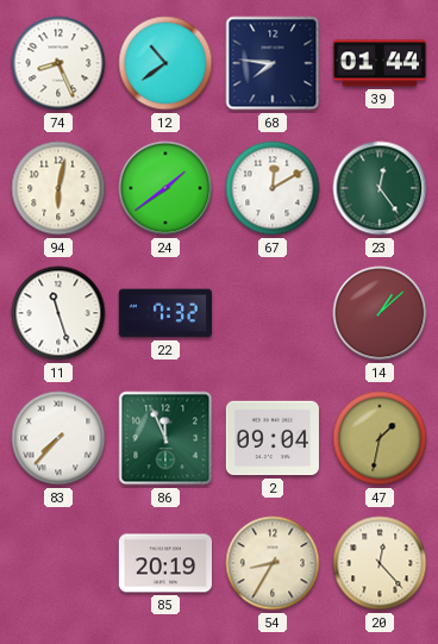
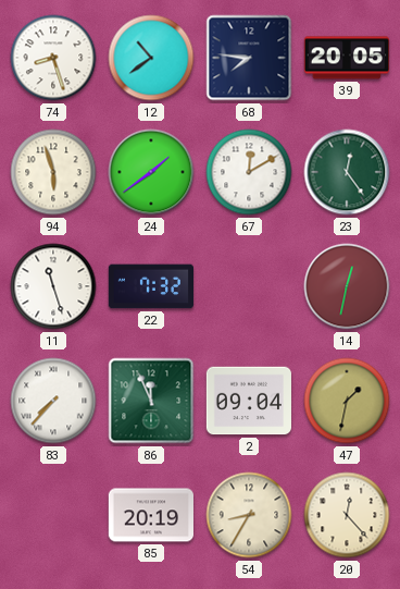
74: 8:26 -> 8:27 (53, 58)
39: 01:44 -> 20:05 (346, 58)
94: 6:02 -> 5:57 (53, 172)
14: 1:08 -> 12:32 (347, 286)
